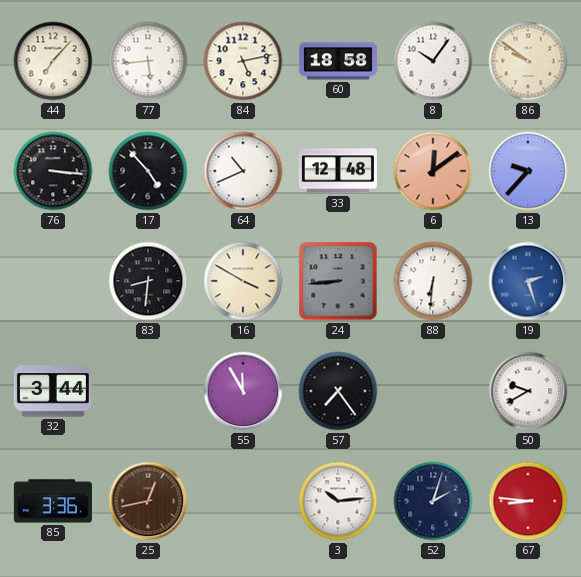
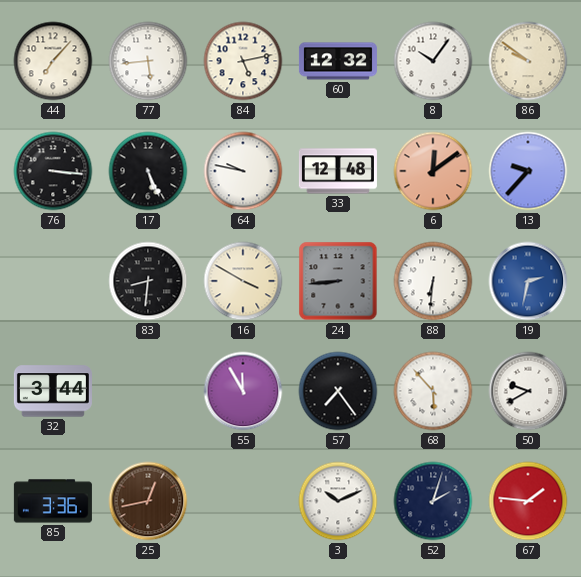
60: 18:58 -> 12:32 (338, 61)
17: 4:53 -> 5:26 (148, 171)
64: 10:41 -> 9:47 (243, 171)
19: 2:27 -> 2:32 (528, 281)
68: none -> 5:53 (433, 391)
3: 10:14 -> 10:11 (338, 501)
67: 8:46 -> 1:46 (528, 501)
